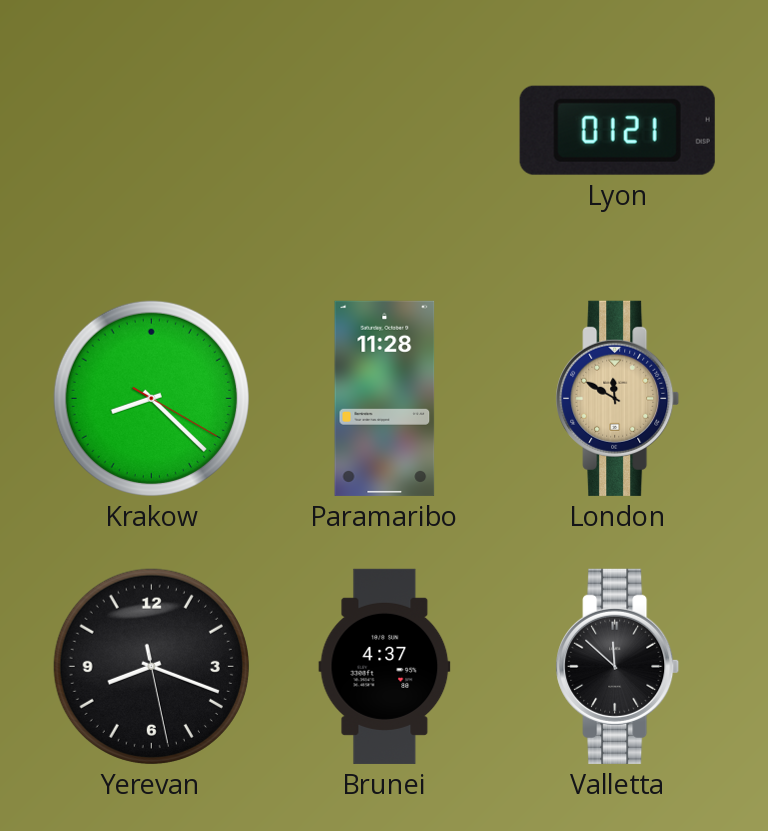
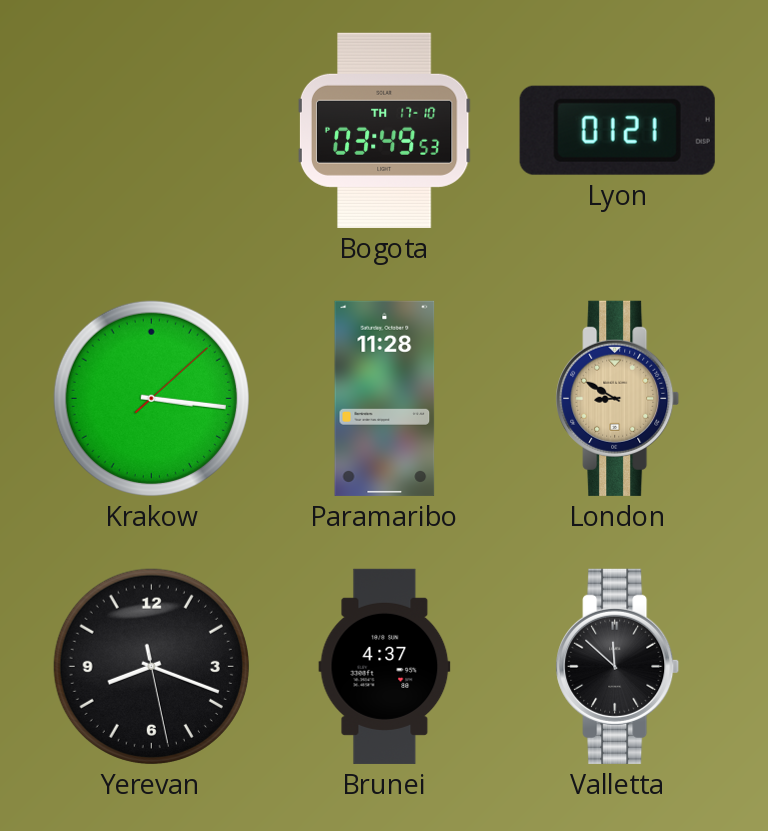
Bogota: none -> 03:49 (384, 130)
Krakow: 8:22 -> 3:16 (151, 398)
London: 11:50 -> 8:50 (618, 398)
